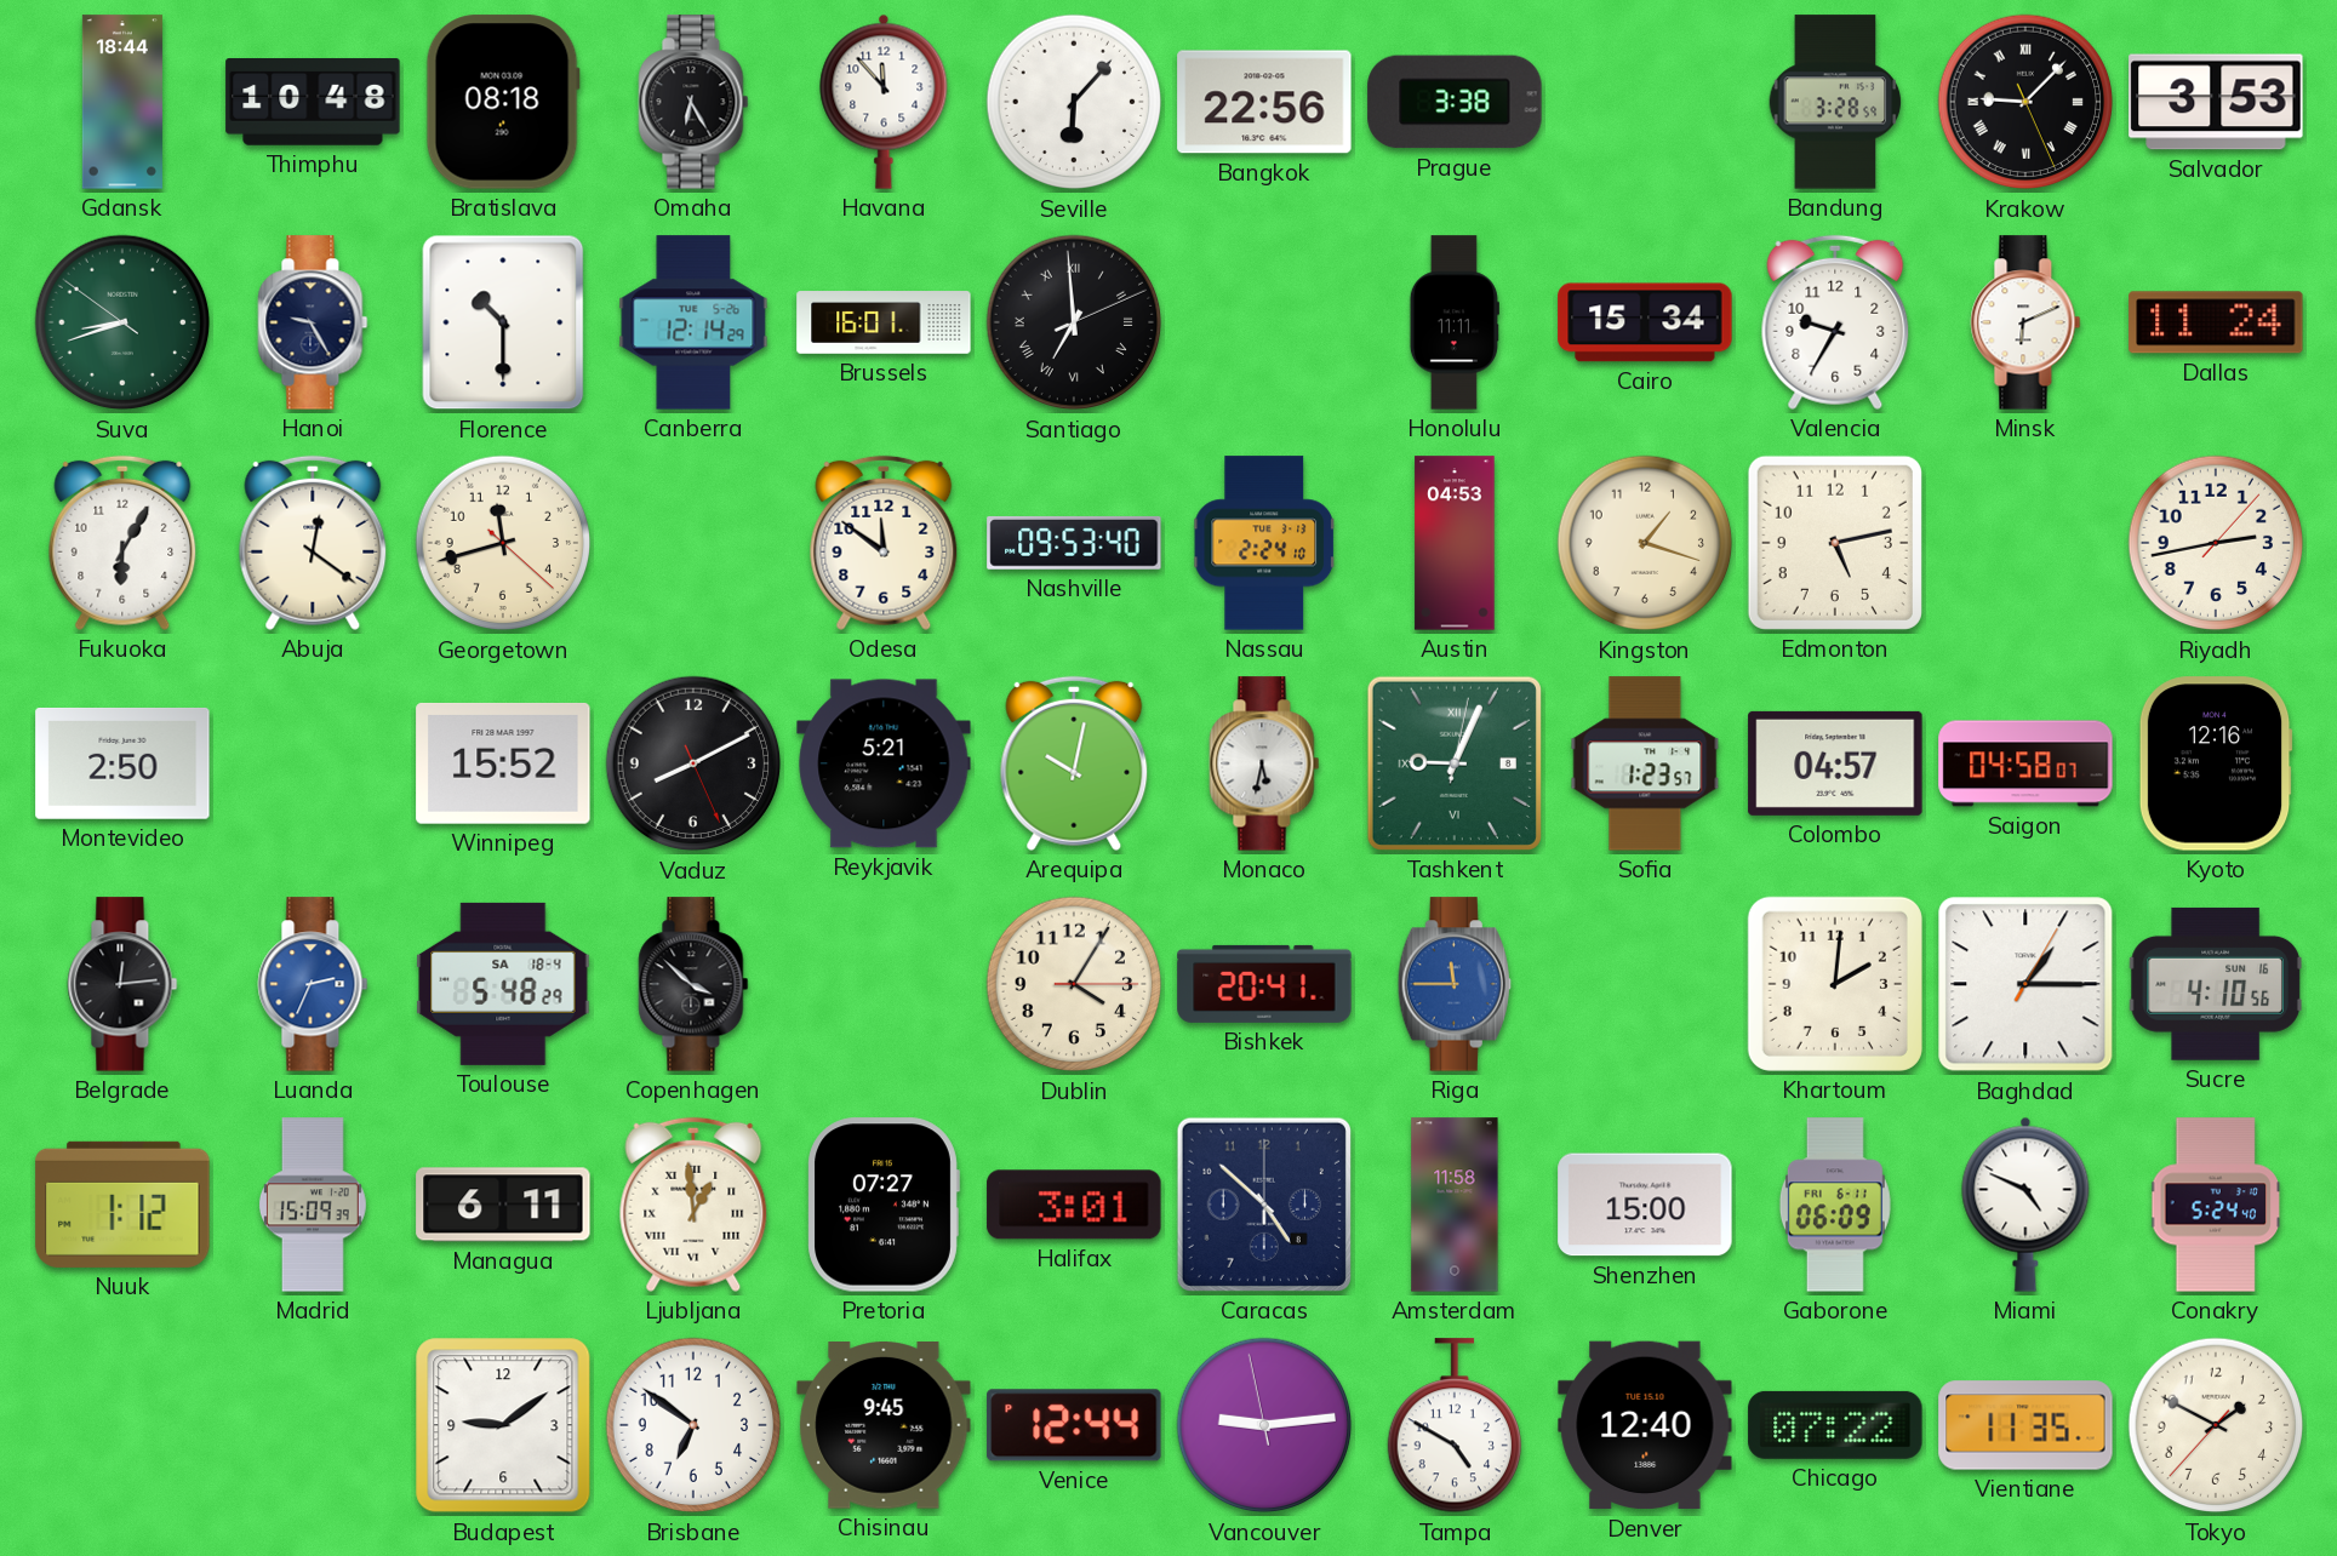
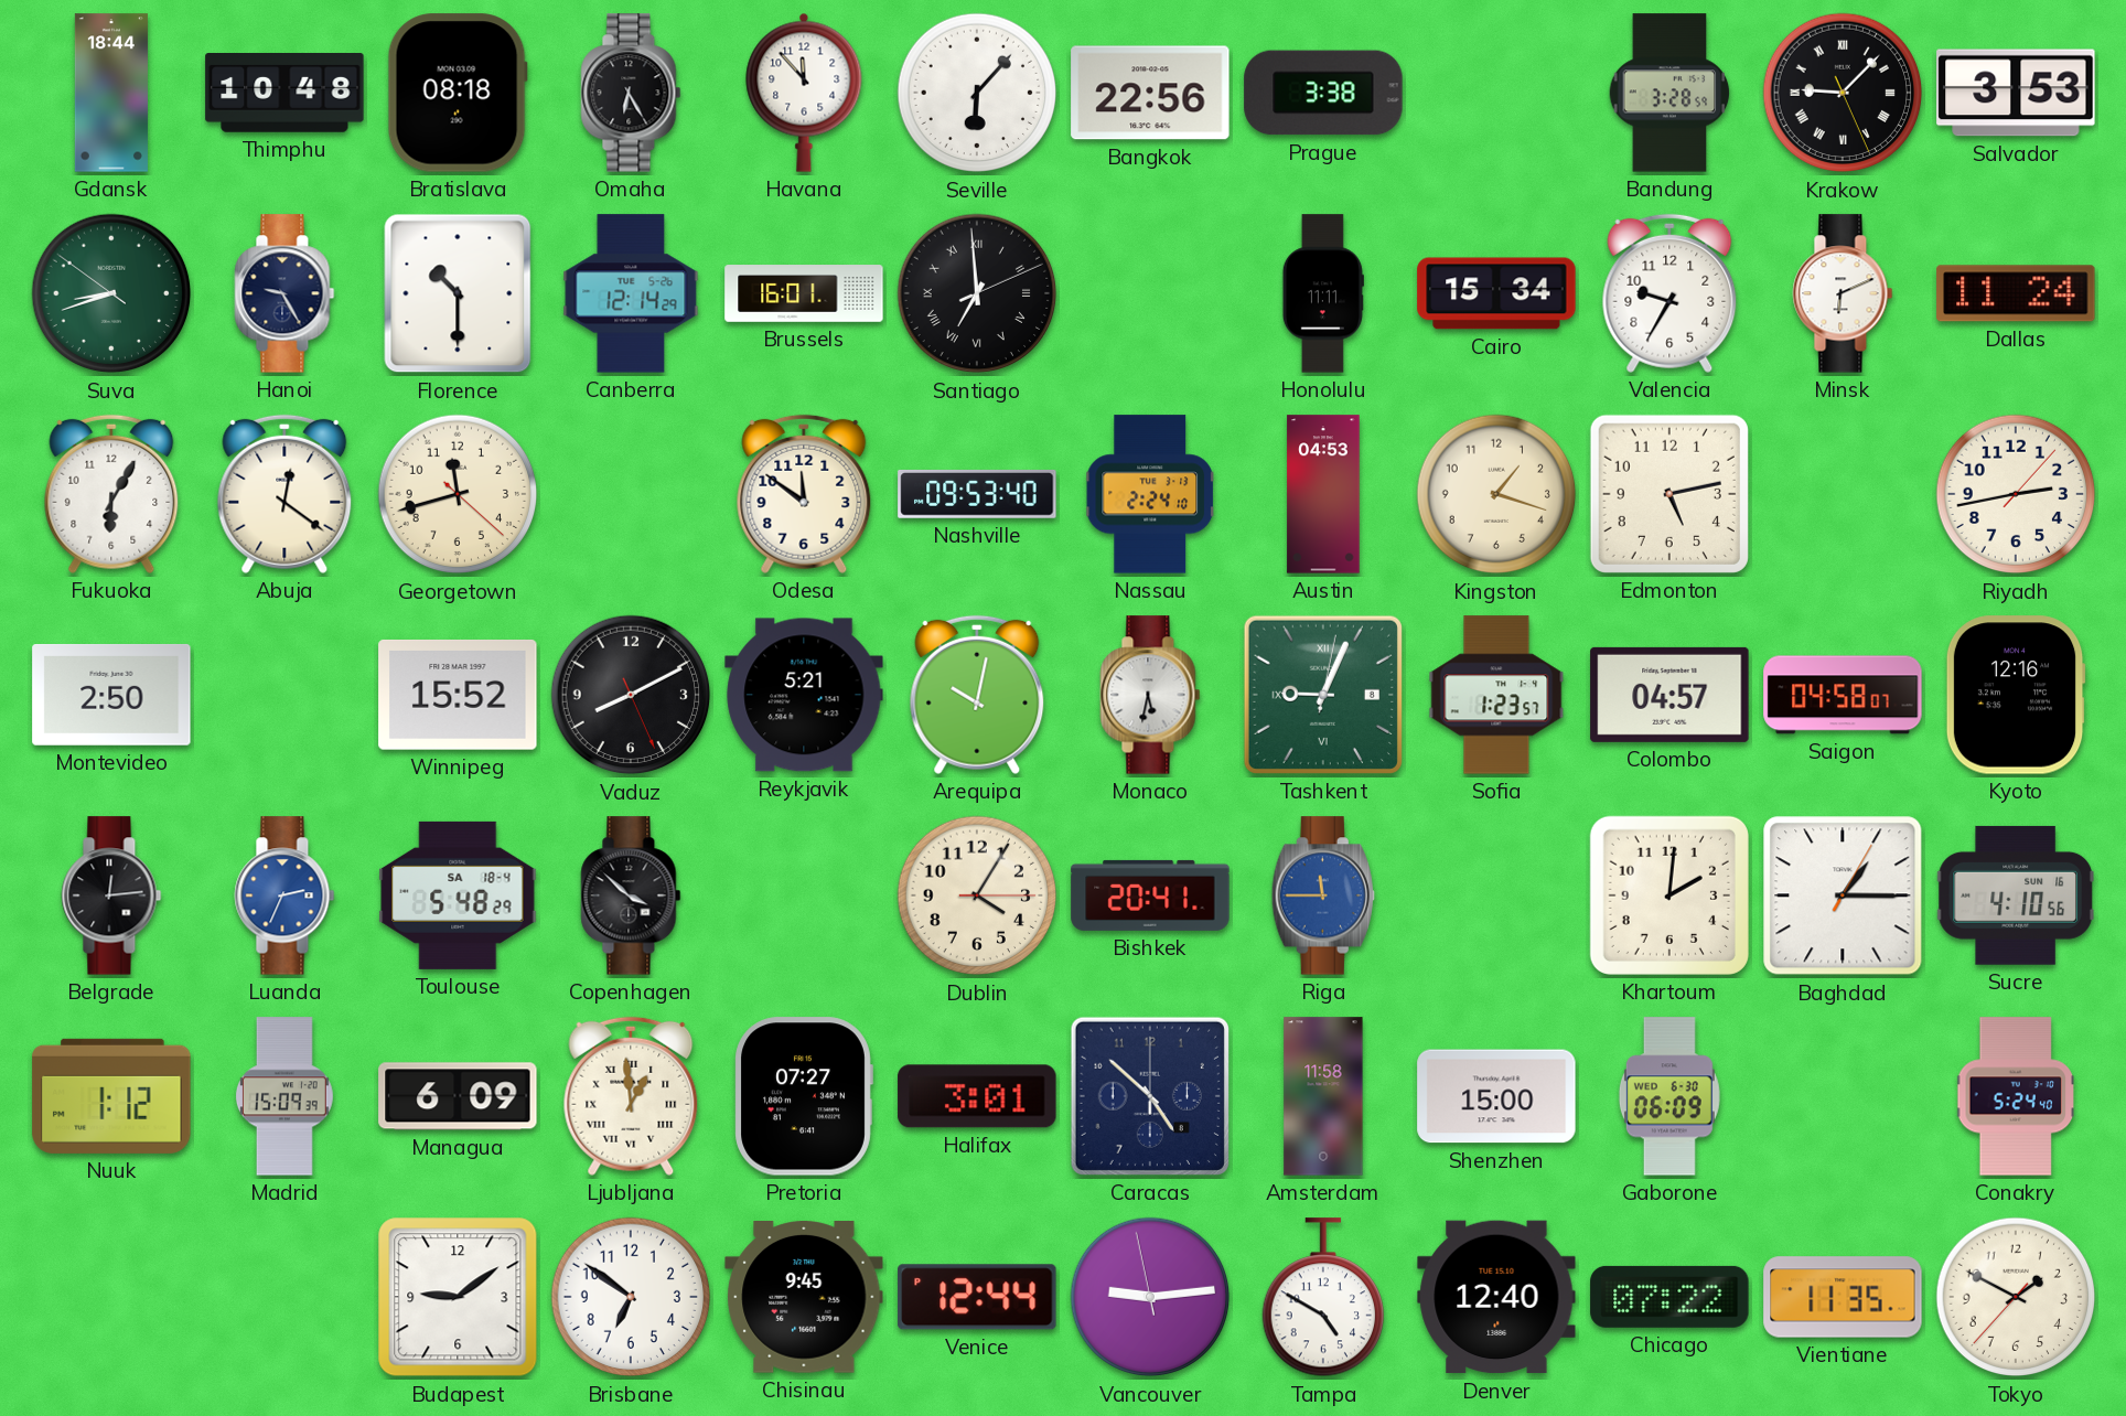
Managua: 6:11 -> 6:09 (458, 1096)
Gaborone date: FRI 6-11 -> WED 6-30 (1669, 1096)
Miami: 4:49 -> none (2025, 1205)
